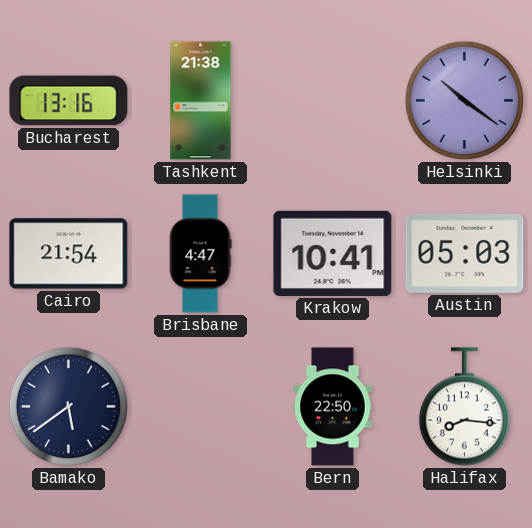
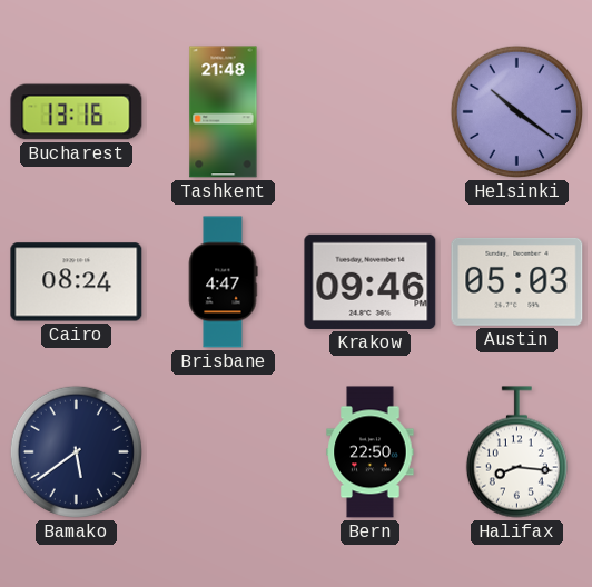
Tashkent: 21:38 -> 21:48 (224, 112)
Cairo: 21:54 -> 08:24 (77, 282)
Krakow: 10:41 -> 09:46 (371, 281)
